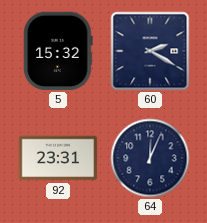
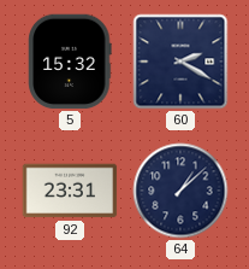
64: 12:04 -> 1:08 (180, 191)
